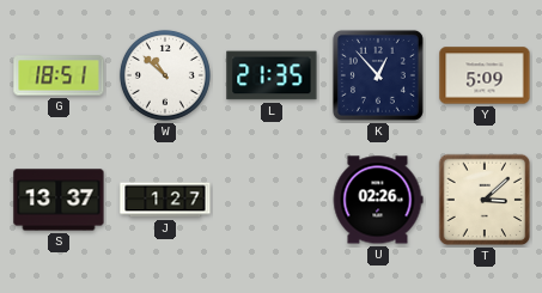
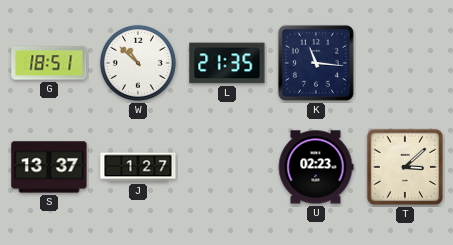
K: 12:53 -> 11:16 (316, 63)
Y: 5:09 -> none (485, 75)
U: 02:26 -> 02:23 (316, 167)
